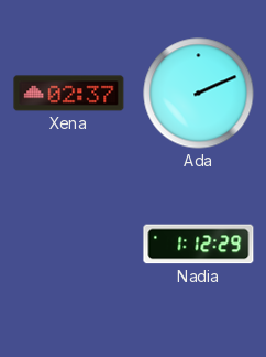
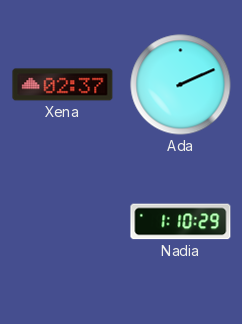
Nadia: 1:12 -> 1:10 (181, 222)
